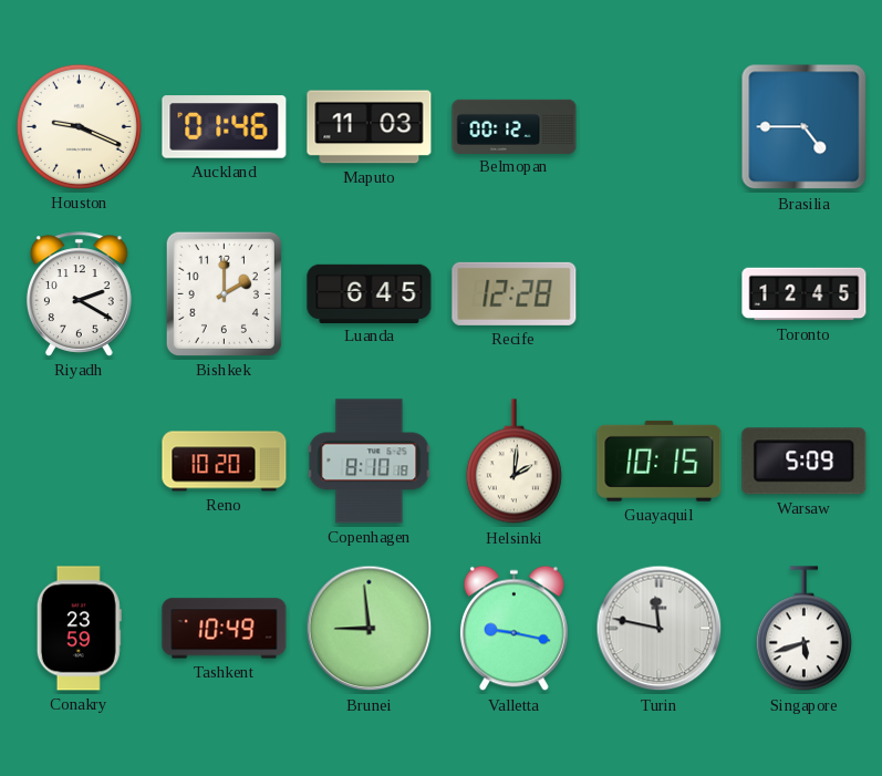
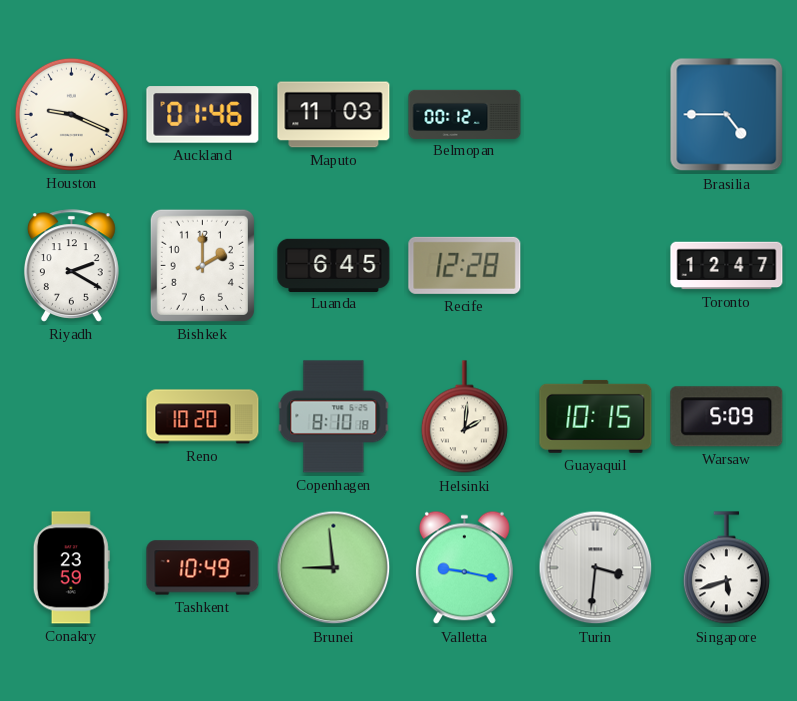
Toronto: 12:45 -> 12:47 (727, 266)
Turin: 11:47 -> 3:31 (596, 568)
